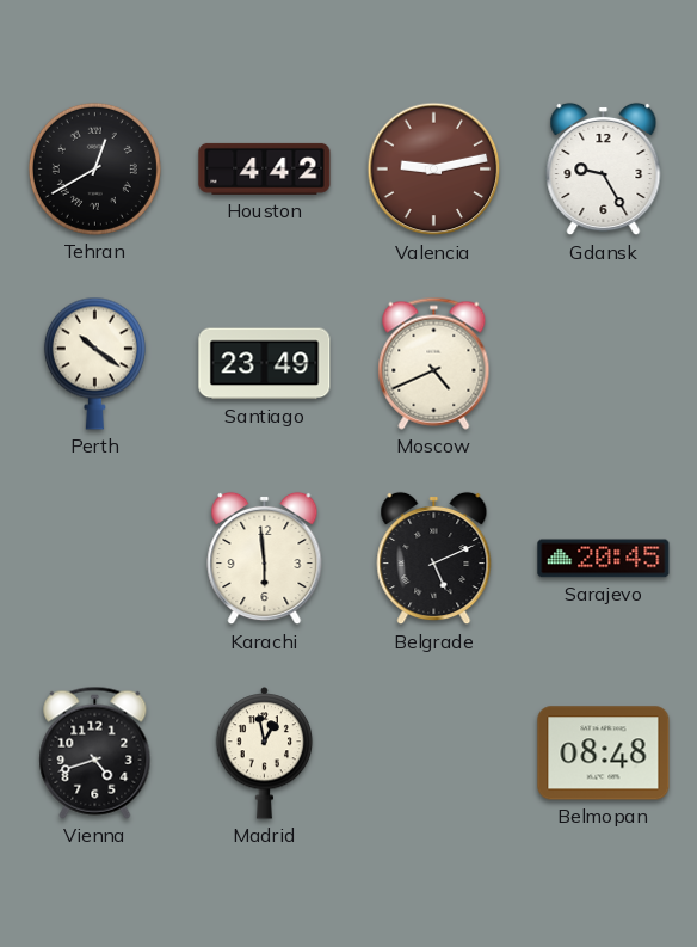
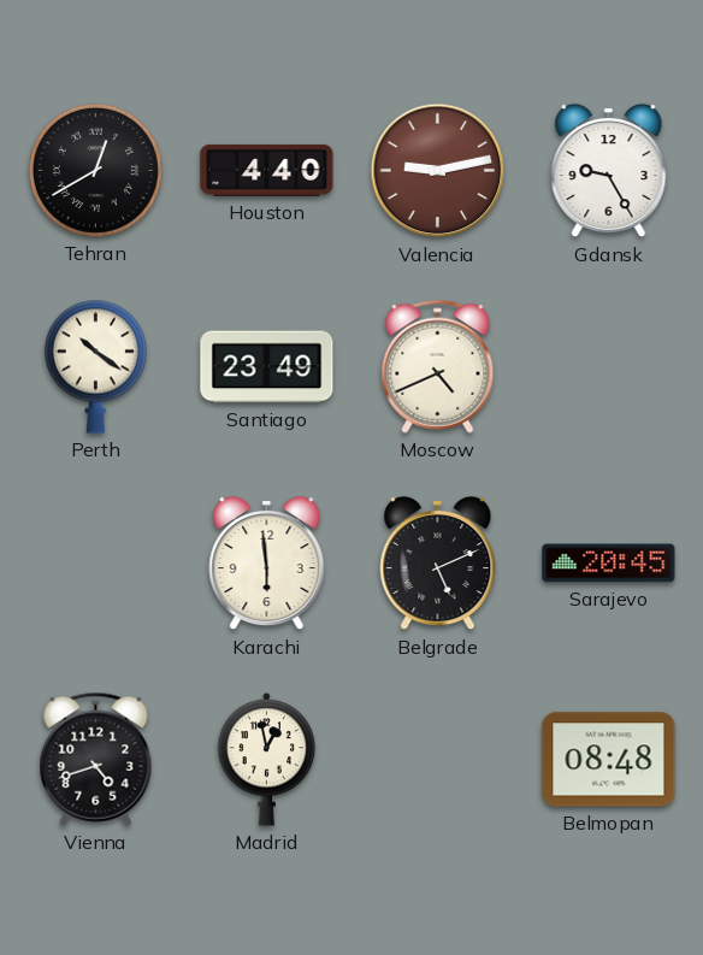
Houston: 4:42 -> 4:40 (267, 170)
